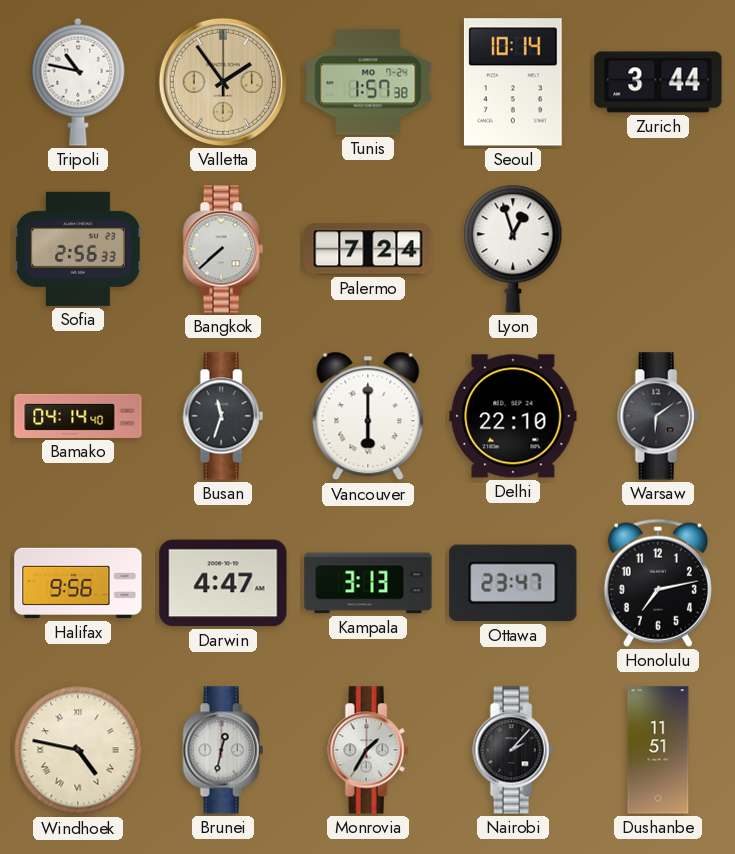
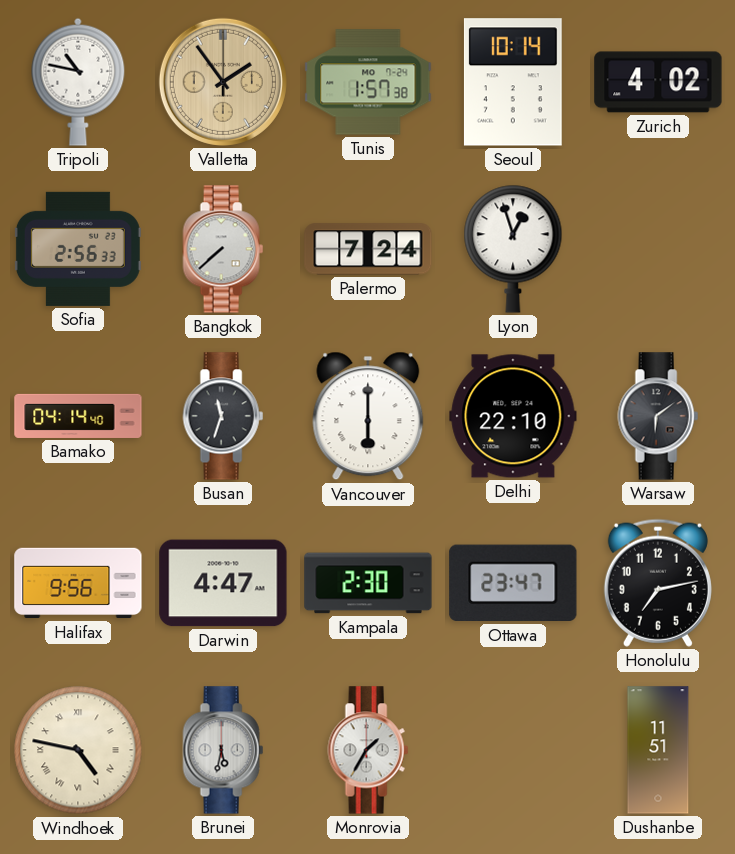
Zurich: 3:44 -> 4:02 (658, 82)
Kampala: 3:13 -> 2:30 (368, 583)
Brunei: 12:32 -> 5:32 (223, 750)
Nairobi: 2:07 -> none (513, 750)
